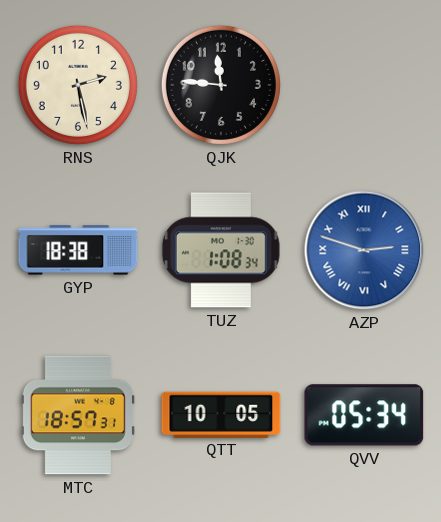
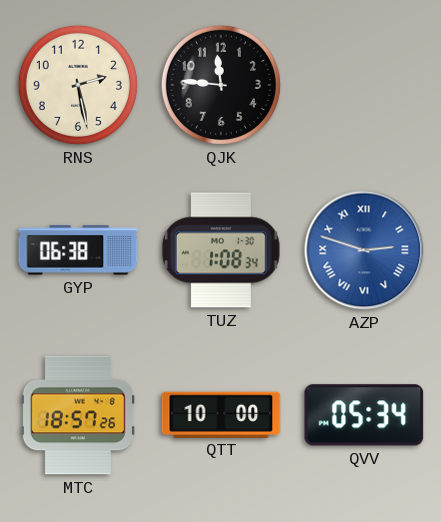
GYP: 18:38 -> 06:38 (78, 250)
MTC: 18:57:31 -> 18:57:26 (78, 415)
QTT: 10:05 -> 10:00 (221, 414)
